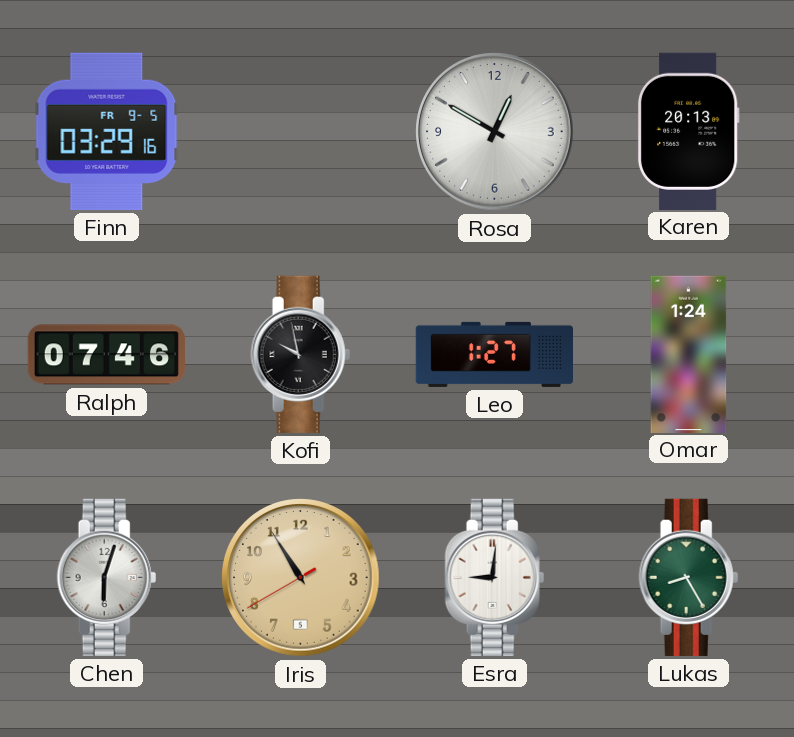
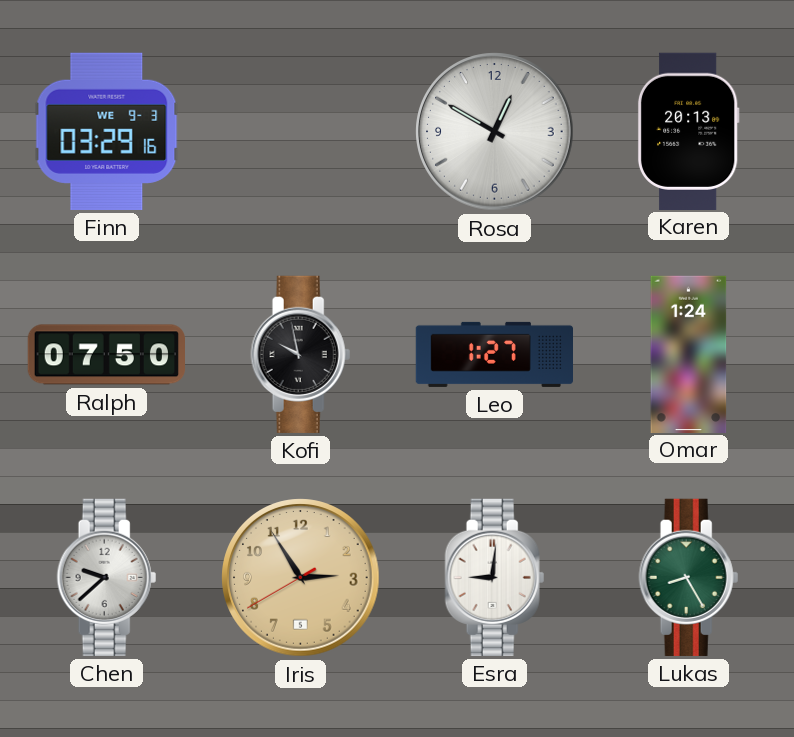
Finn date: FR 9-5 -> WE 9-3 (107, 131)
Ralph: 07:46 -> 07:50 (106, 355)
Chen: 6:03 -> 9:38 (107, 577)
Iris: 10:54 -> 2:54 (301, 578)
